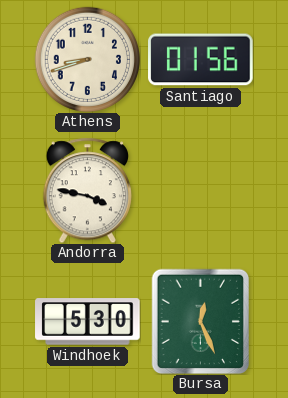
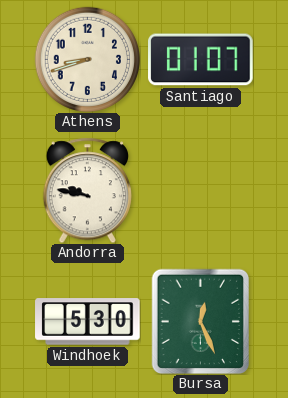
Santiago: 01:56 -> 01:07 (201, 60)
Andorra: 3:47 -> 9:47 (87, 190)
